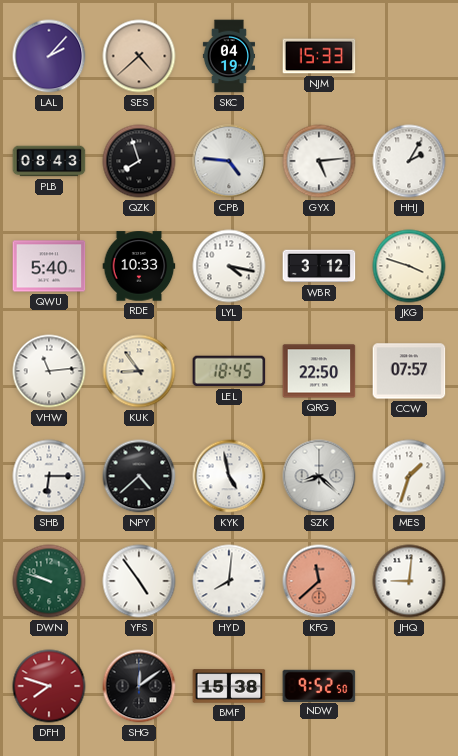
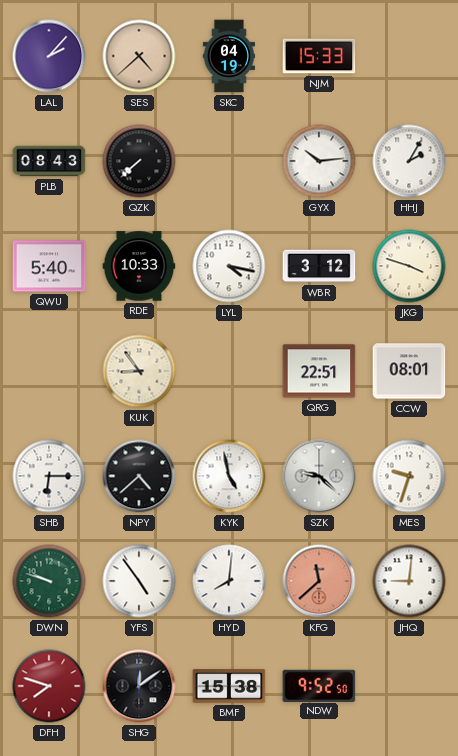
QZK: 7:57 -> 7:38 (139, 161)
CPB: 4:46 -> none (229, 161)
GYX: 5:14 -> 10:14 (319, 161)
VHW: 11:14 -> none (49, 371)
LEL: 18:45 -> none (229, 371)
QRG: 22:50 -> 22:51 (319, 371)
CCW: 07:57 -> 08:01 (409, 371)
SZK: 8:22 -> 9:22 (319, 476)
MES: 1:33 -> 9:33 (409, 476)
